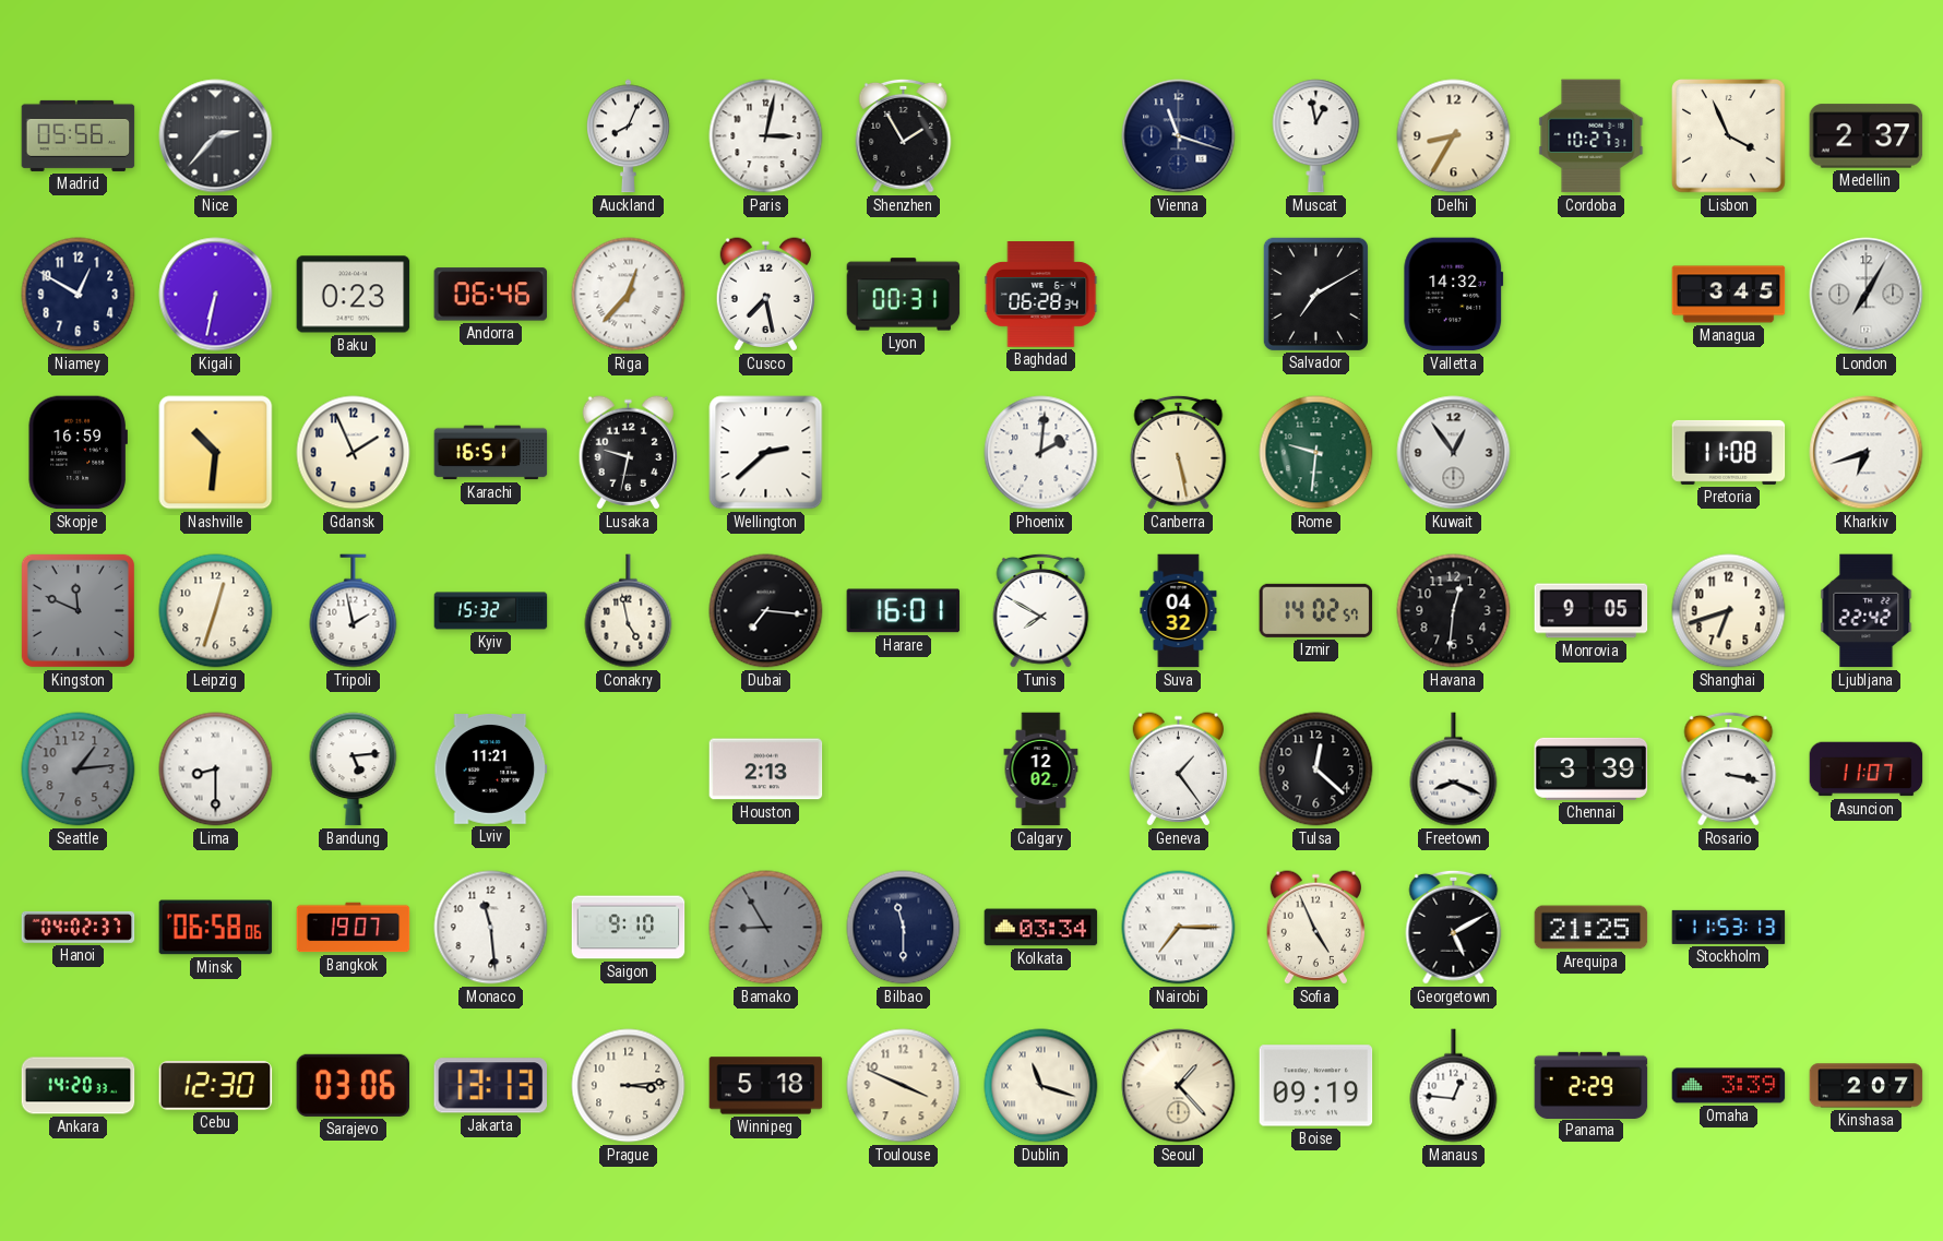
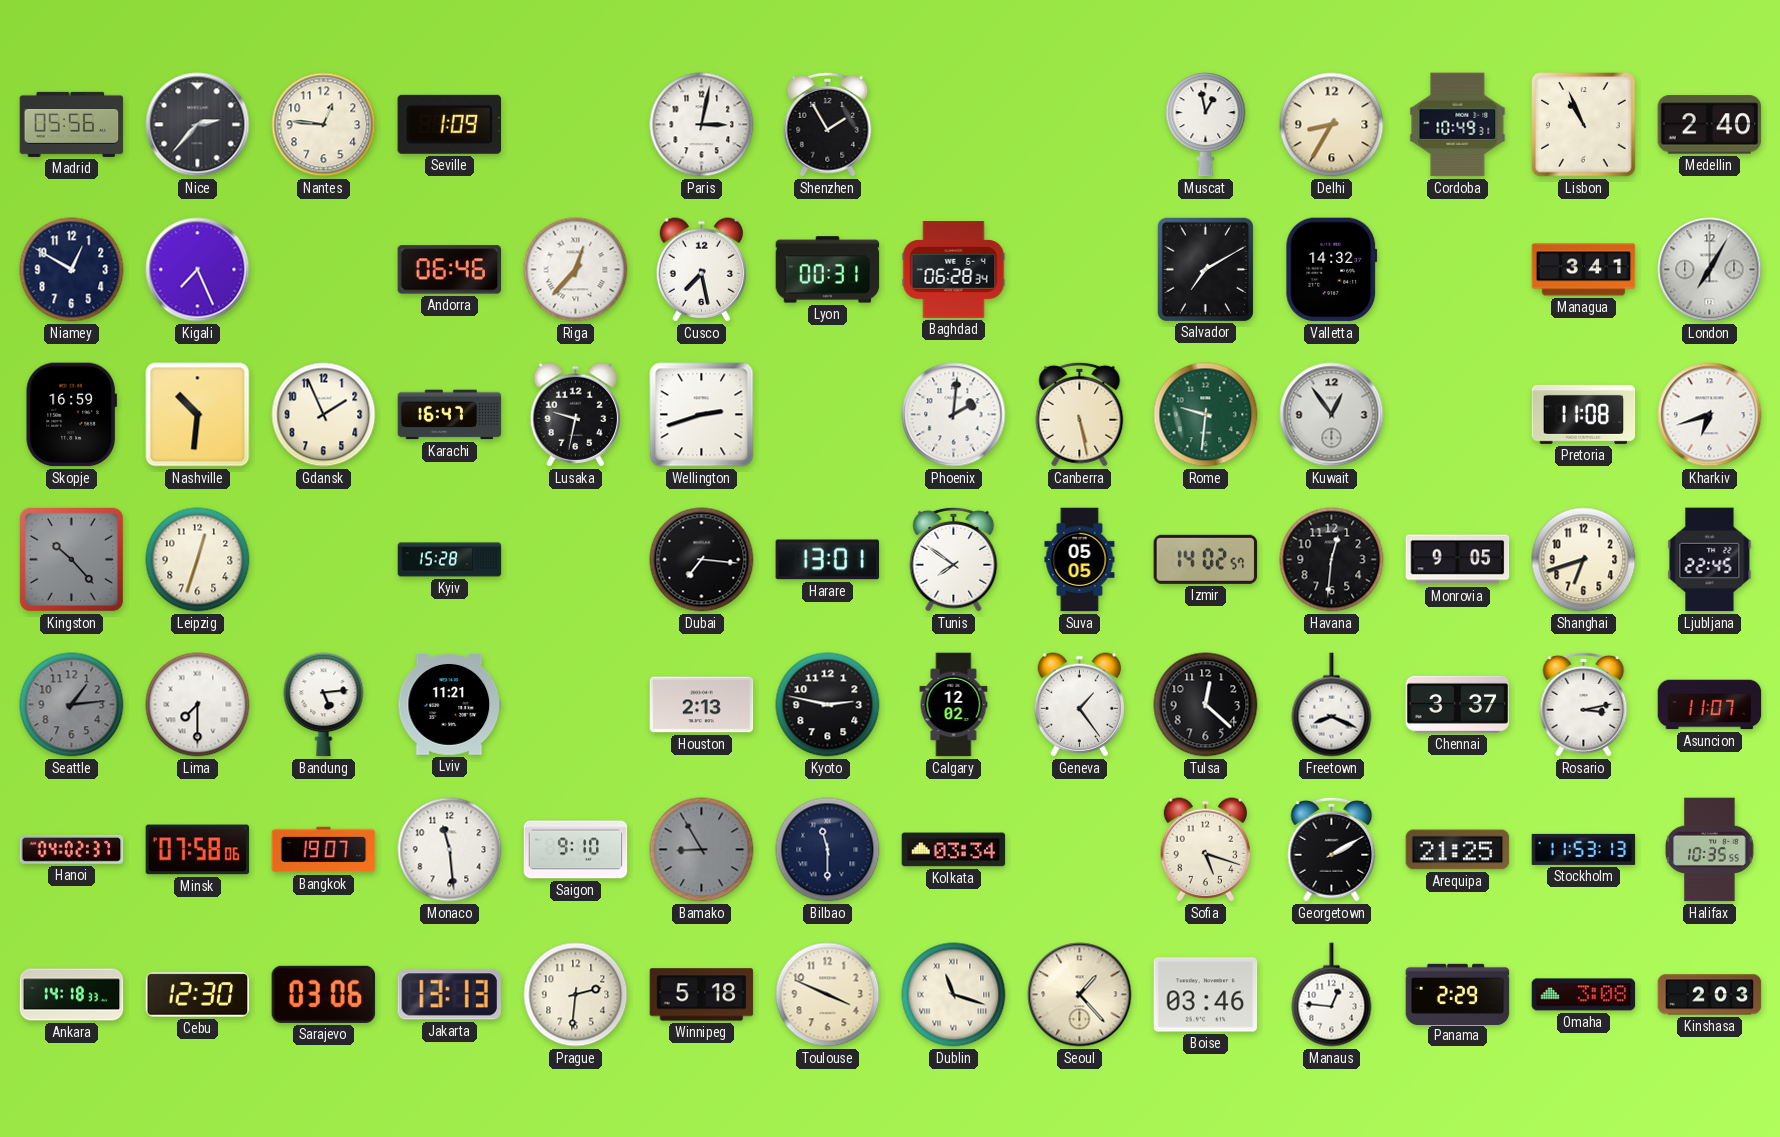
Nantes: none -> 12:46 (324, 125)
Seville: none -> 1:09 (449, 124)
Auckland: 8:04 -> none (629, 136)
Vienna: 11:18 -> none (1179, 136)
Cordoba: 10:27 -> 10:49 (1458, 125)
Lisbon: 3:56 -> 10:56 (1584, 125)
Medellin: 2:37 -> 2:40 (1710, 125)
Kigali: 6:32 -> 7:26 (198, 270)
Baku: 0:23 -> none (354, 295)
Managua: 3:45 -> 3:41 (1584, 270)
Karachi: 16:51 -> 16:47 (450, 415)
Wellington: 2:38 -> 2:42 (702, 415)
Kingston: 11:49 -> 10:23 (71, 559)
Tripoli: 1:58 -> none (354, 611)
Kyiv: 15:32 -> 15:28 (450, 560)
Conakry: 4:58 -> none (629, 611)
Harare: 16:01 -> 13:01 (828, 560)
Tunis: 7:50 -> 7:51 (954, 559)
Suva: 04:32 -> 05:05 (1080, 560)
Ljubljana: 22:42 -> 22:45 (1710, 560)
Lima: 8:30 -> 7:30 (198, 705)
Kyoto: none -> 2:47 (828, 705)
Chennai: 3:39 -> 3:37 (1458, 704)
Rosario: 3:17 -> 3:13 (1584, 704)
Minsk: 06:58 -> 07:58 (198, 850)
Nairobi: 7:15 -> none (1179, 928)
Sofia: 4:56 -> 5:18 (1205, 850)
Georgetown: 5:10 -> 2:10 (1332, 849)
Halifax: none -> 10:35 (1710, 850)
Ankara: 14:20 -> 14:18 (72, 995)
Prague: 3:14 -> 2:31 (576, 995)
Boise: 09:19 -> 03:46 (1206, 995)
Omaha: 3:39 -> 3:08 (1584, 995)
Kinshasa: 2:07 -> 2:03 (1710, 995)
